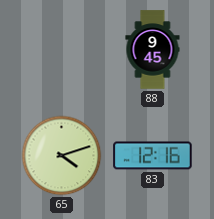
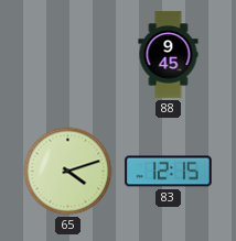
83: 12:16 -> 12:15 (169, 172)
